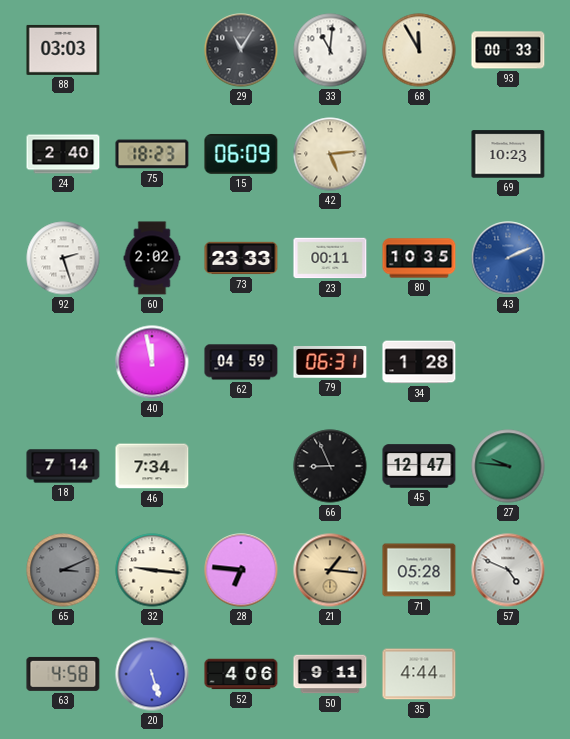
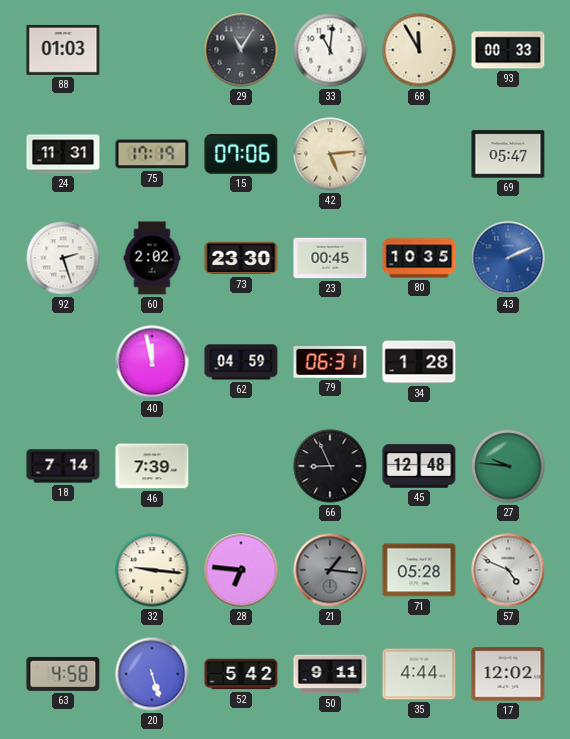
88: 03:03 -> 01:03 (63, 50)
24: 2:40 -> 11:31 (63, 154)
75: 18:23 -> 17:19 (152, 154)
15: 06:09 -> 07:06 (241, 154)
69: 10:23 -> 05:47 (508, 154)
73: 23:33 -> 23:30 (241, 258)
23: 00:11 -> 00:45 (330, 258)
46: 7:34 -> 7:39 (152, 466)
45: 12:47 -> 12:48 (419, 466)
65: 3:11 -> none (63, 570)
21 dial: champagne -> grey (330, 570)
52: 4:06 -> 5:42 (241, 674)
17: none -> 12:02 (508, 674)
